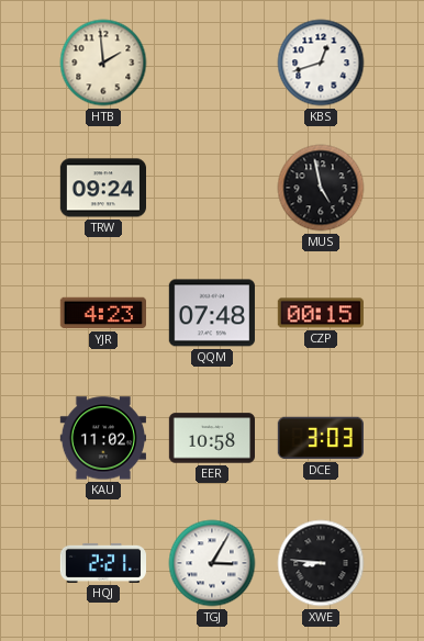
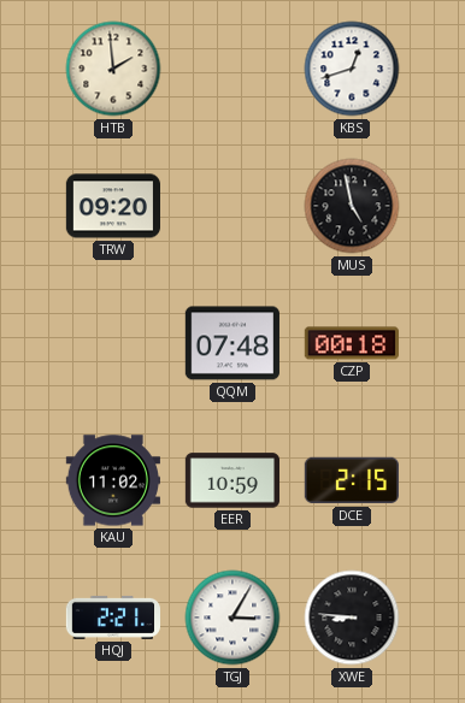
TRW: 09:24 -> 09:20 (112, 206)
YJR: 4:23 -> none (102, 313)
CZP: 00:15 -> 00:18 (352, 343)
EER: 10:58 -> 10:59 (231, 480)
DCE: 3:03 -> 2:15 (352, 480)
